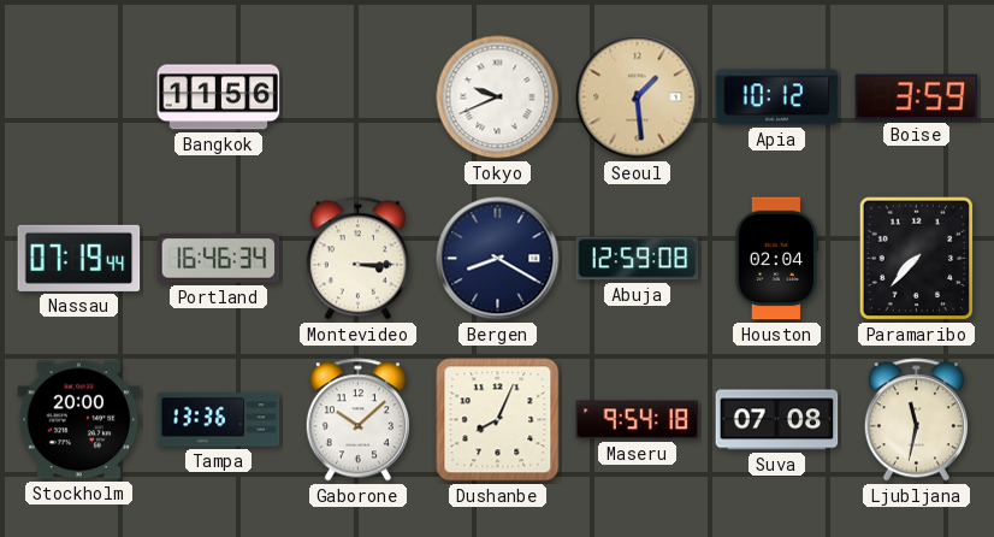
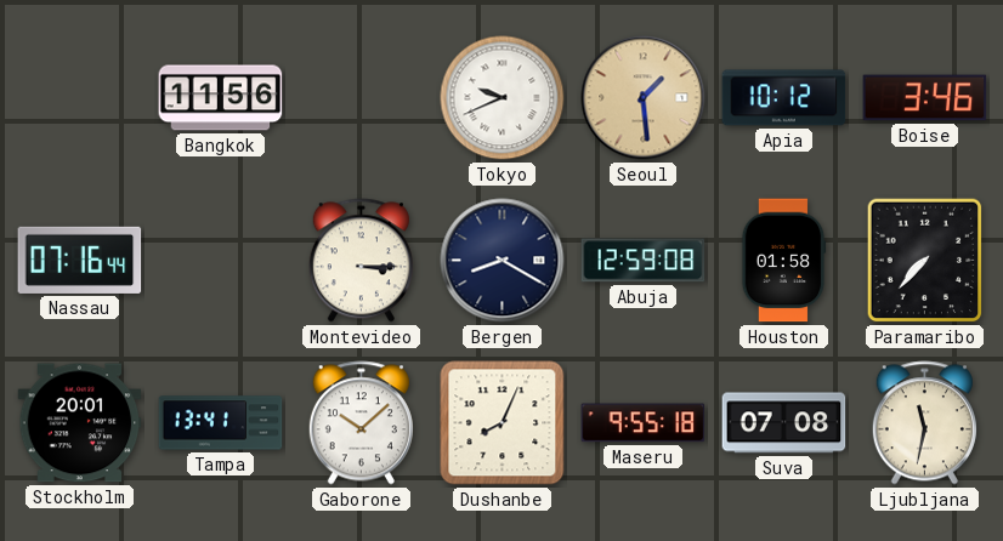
Boise: 3:59 -> 3:46 (925, 98)
Nassau: 07:19 -> 07:16 (80, 260)
Portland: 16:46 -> none (219, 259)
Houston: 02:04 -> 01:58 (783, 261)
Stockholm: 20:00 -> 20:01 (80, 423)
Tampa: 13:36 -> 13:41 (221, 423)
Maseru: 9:54 -> 9:55 (644, 423)
